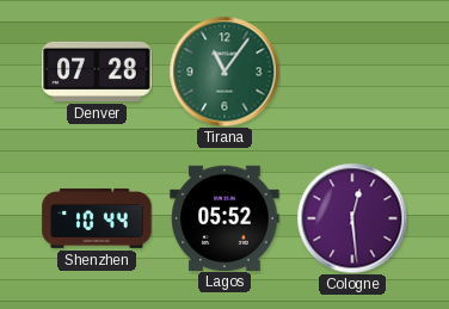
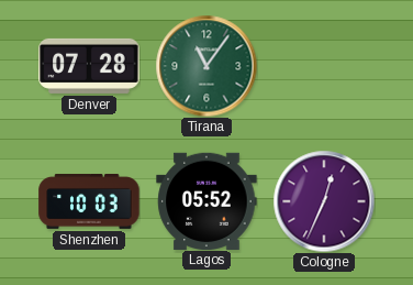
Shenzhen: 10:44 -> 10:03 (89, 201)
Cologne: 12:29 -> 12:34 (324, 201)
